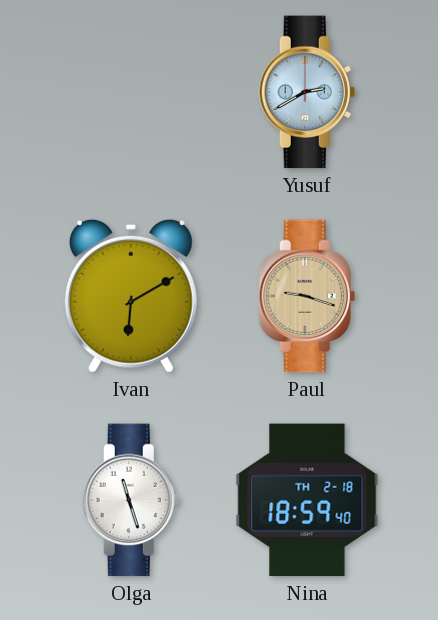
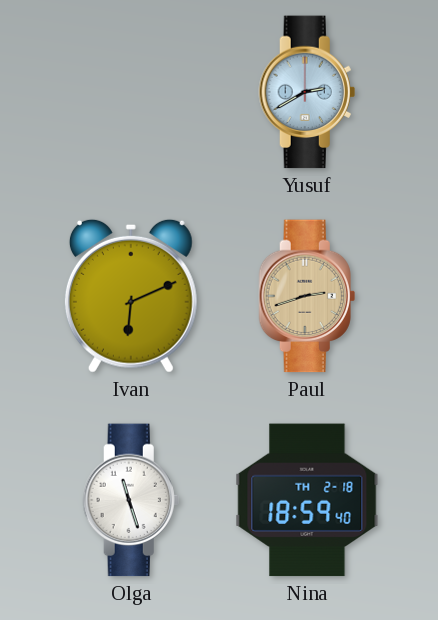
Ivan: 6:10 -> 6:11 (131, 296)
Paul: 9:18 -> 2:42 (307, 296)
